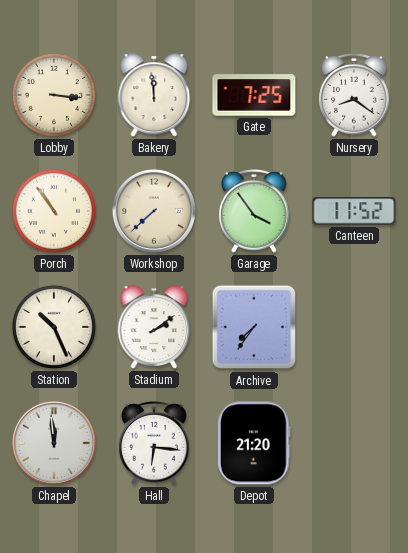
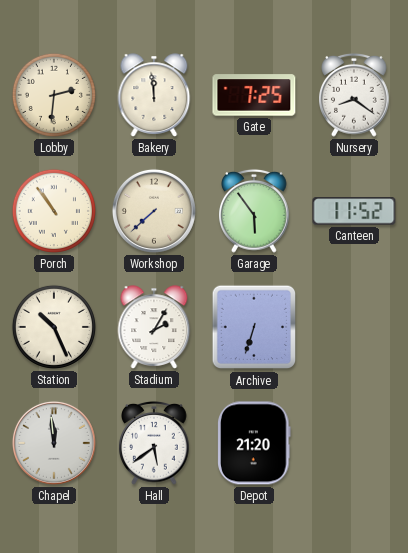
Lobby: 3:16 -> 2:31 (54, 95)
Garage: 3:54 -> 5:54 (254, 211)
Stadium: 2:09 -> 2:05 (154, 327)
Archive: 7:36 -> 6:33 (254, 327)
Hall: 6:16 -> 5:39 (154, 443)
